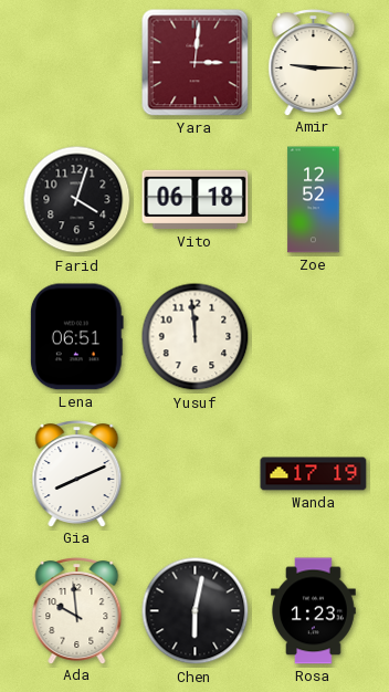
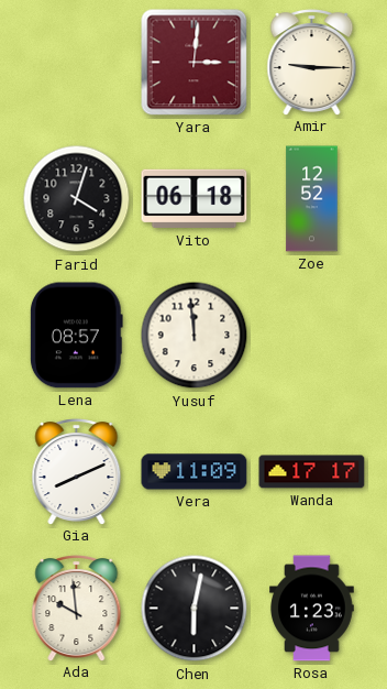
Lena: 06:51 -> 08:57 (76, 336)
Vera: none -> 11:09 (195, 472)
Wanda: 17:19 -> 17:17 (312, 472)
